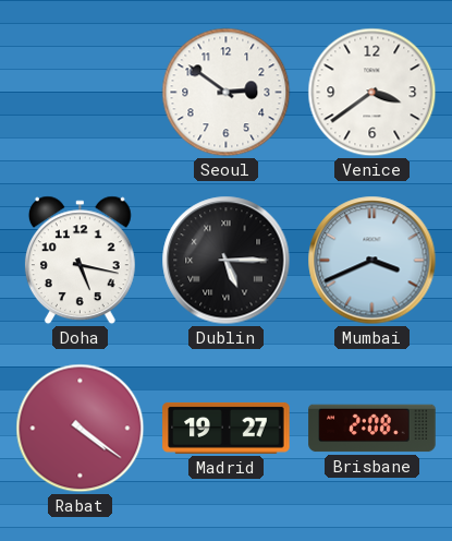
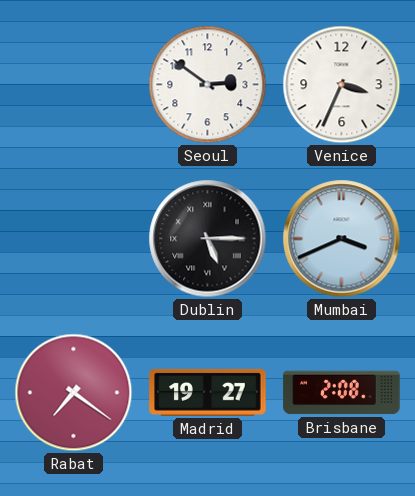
Venice: 3:39 -> 3:34 (342, 85)
Doha: 5:17 -> none (80, 261)
Rabat: 4:21 -> 7:21 (74, 393)
